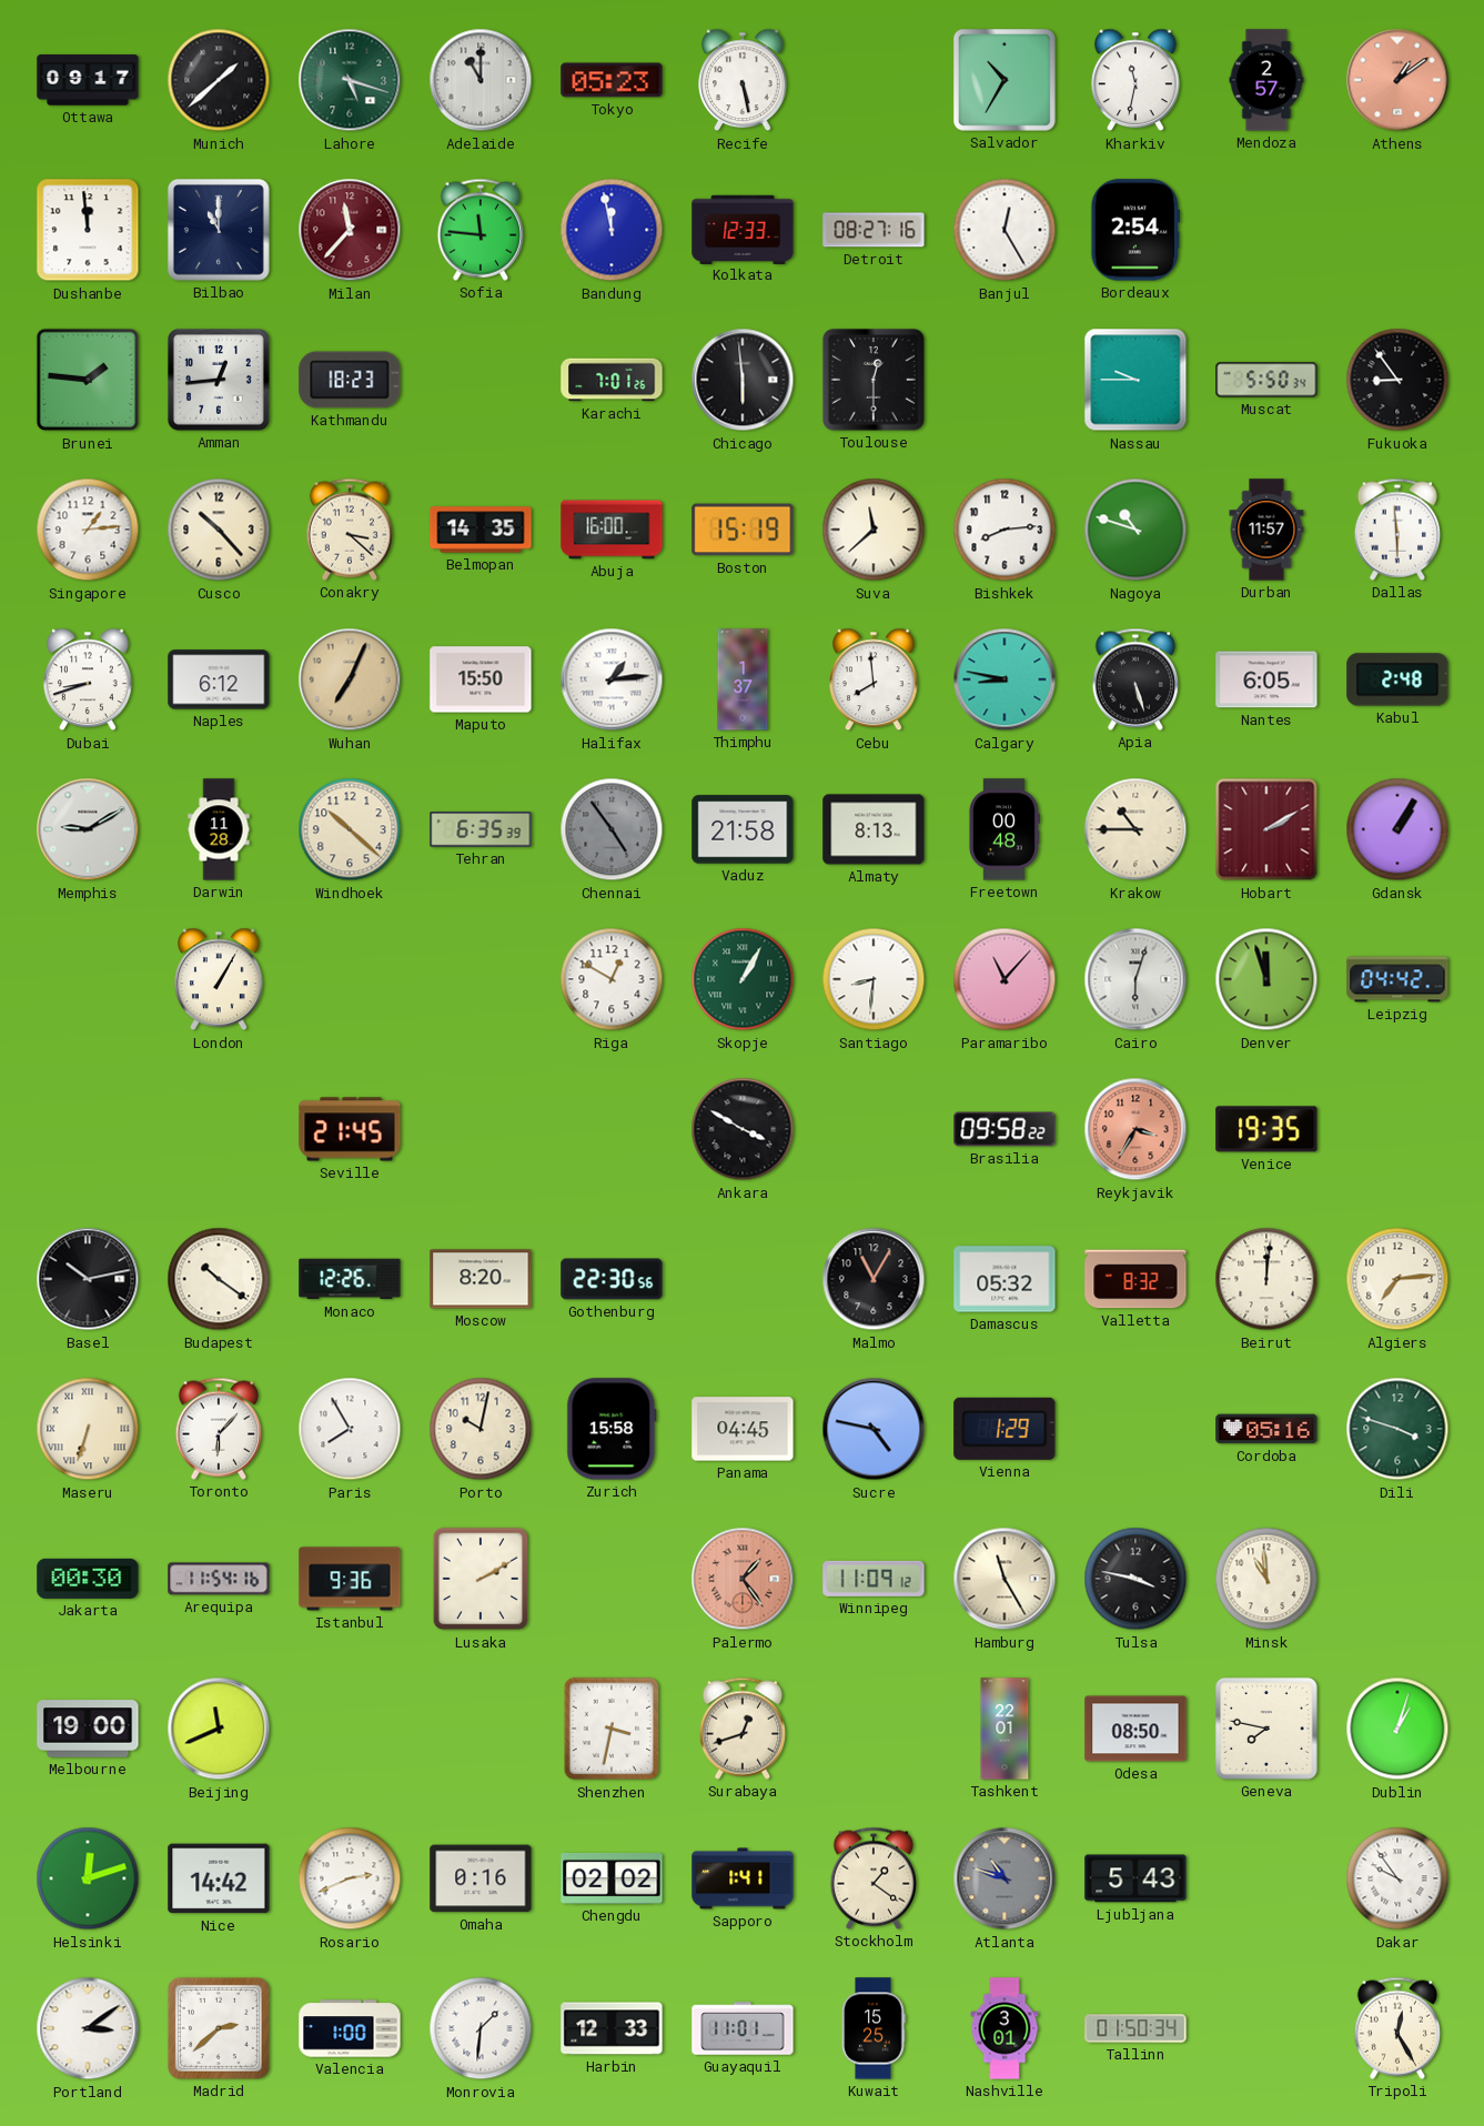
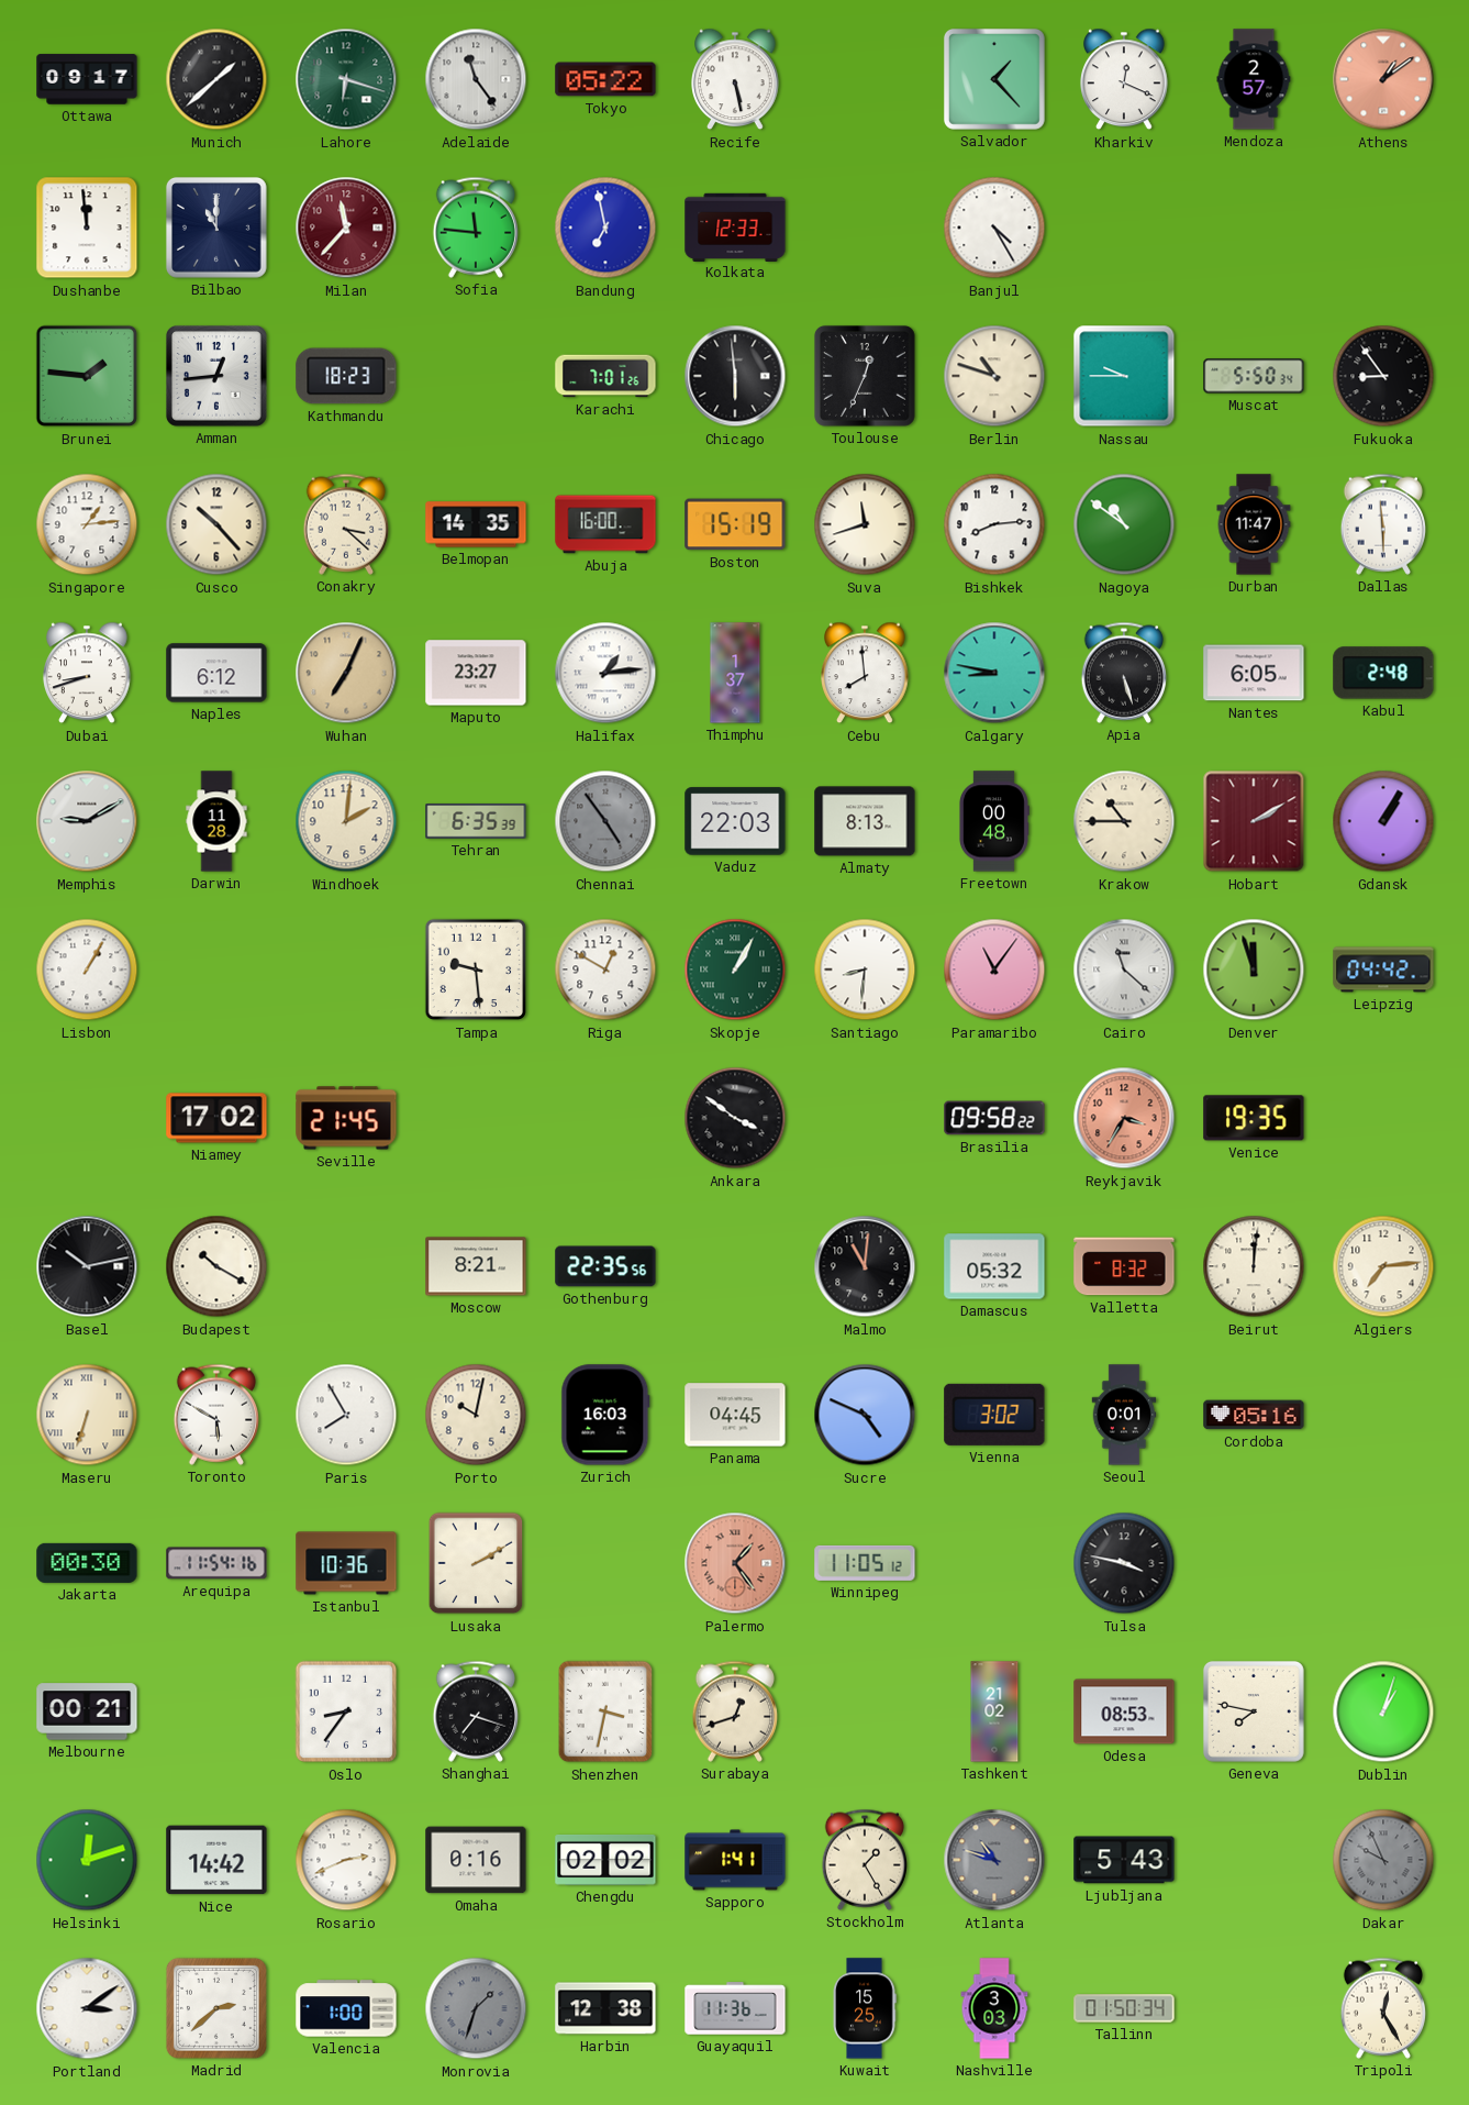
Lahore: 5:18 -> 6:18 (346, 79)
Adelaide: 11:00 -> 11:24 (476, 79)
Tokyo: 05:23 -> 05:22 (605, 79)
Salvador: 10:35 -> 1:23 (994, 79)
Kharkiv: 11:32 -> 12:19 (1125, 79)
Bandung: 11:58 -> 6:58 (605, 228)
Detroit: 08:27 -> none (874, 230)
Banjul: 12:25 -> 4:25 (994, 228)
Bordeaux: 2:54 -> none (1135, 230)
Toulouse: 12:30 -> 12:34 (865, 376)
Berlin: none -> 10:48 (994, 376)
Suva: 11:38 -> 11:42 (865, 524)
Nagoya: 10:48 -> 10:51 (1124, 524)
Durban: 11:57 -> 11:47 (1254, 524)
Maputo: 15:50 -> 23:27 (476, 673)
Windhoek: 10:22 -> 2:01 (346, 821)
Vaduz: 21:58 -> 22:03 (735, 821)
Lisbon: none -> 1:05 (87, 970)
London: 1:05 -> none (220, 979)
Tampa: none -> 9:29 (476, 970)
Paramaribo: 11:07 -> 11:06 (994, 970)
Cairo: 6:03 -> 11:22 (1124, 970)
Niamey: none -> 17:02 (216, 1118)
Ankara: 3:50 -> 3:51 (735, 1118)
Budapest: 10:21 -> 10:20 (216, 1266)
Monaco: 12:26 -> none (350, 1279)
Moscow: 8:20 -> 8:21 (476, 1266)
Gothenburg: 22:30 -> 22:35 (605, 1266)
Malmo: 11:05 -> 11:01 (865, 1266)
Toronto: 6:07 -> 5:50 (215, 1415)
Zurich: 15:58 -> 16:03 (605, 1415)
Sucre: 4:47 -> 4:49 (865, 1415)
Vienna: 1:29 -> 3:02 (994, 1415)
Seoul: none -> 0:01 (1124, 1415)
Dili: 3:48 -> none (1397, 1429)
Istanbul: 9:36 -> 10:36 (346, 1563)
Winnipeg: 11:09 -> 11:05 (865, 1563)
Hamburg: 11:25 -> none (1005, 1579)
Minsk: 10:59 -> none (1266, 1579)
Melbourne: 19:00 -> 00:21 (87, 1711)
Beijing: 11:41 -> none (219, 1729)
Oslo: none -> 8:36 (346, 1711)
Shanghai: none -> 7:18 (475, 1711)
Tashkent: 22:01 -> 21:02 (994, 1711)
Odesa: 08:50 -> 08:53 (1124, 1711)
Stockholm: 1:21 -> 1:25 (864, 1860)
Dakar: 9:54 -> 9:56 (1383, 1860)
Dakar dial: white -> grey (1383, 1860)
Monrovia: 1:31 -> 1:33 (476, 2008)
Monrovia dial: white -> grey (476, 2008)
Harbin: 12:33 -> 12:38 (605, 2008)
Guayaquil: 11:01 -> 11:36 (735, 2008)
Nashville: 3:01 -> 3:03 (994, 2008)
